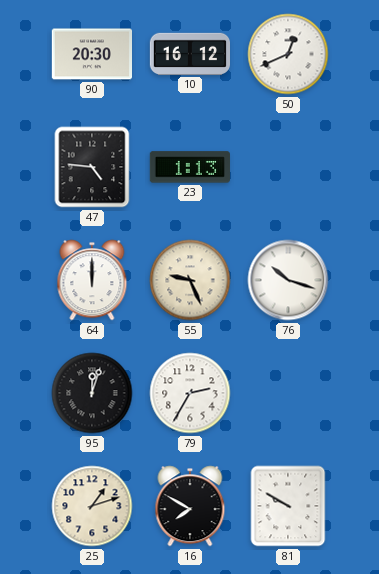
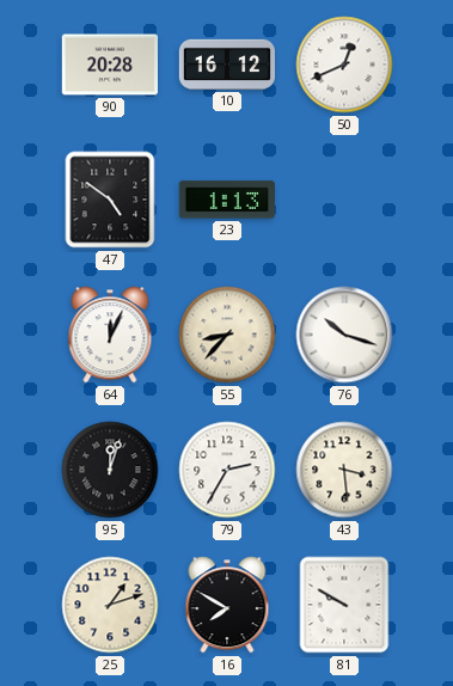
90: 20:30 -> 20:28 (109, 65)
47: 4:46 -> 4:51 (110, 200)
64: 12:00 -> 12:04 (110, 335)
55: 9:26 -> 8:37 (227, 335)
43: none -> 3:29 (344, 470)
